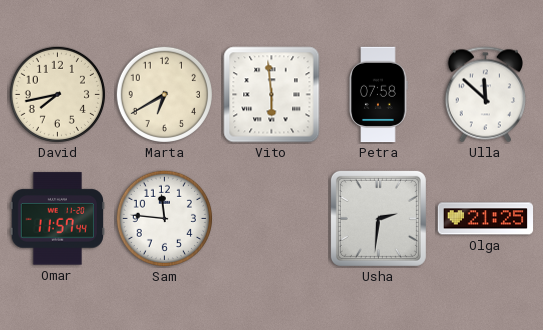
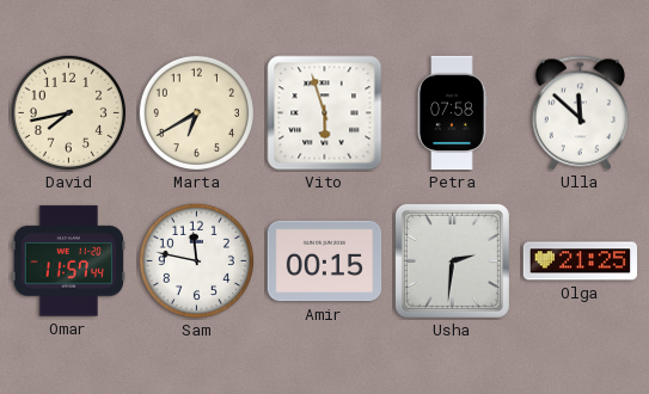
Vito: 5:59 -> 5:57 (325, 113)
Sam: 11:46 -> 11:47 (196, 260)
Amir: none -> 00:15 (325, 261)
